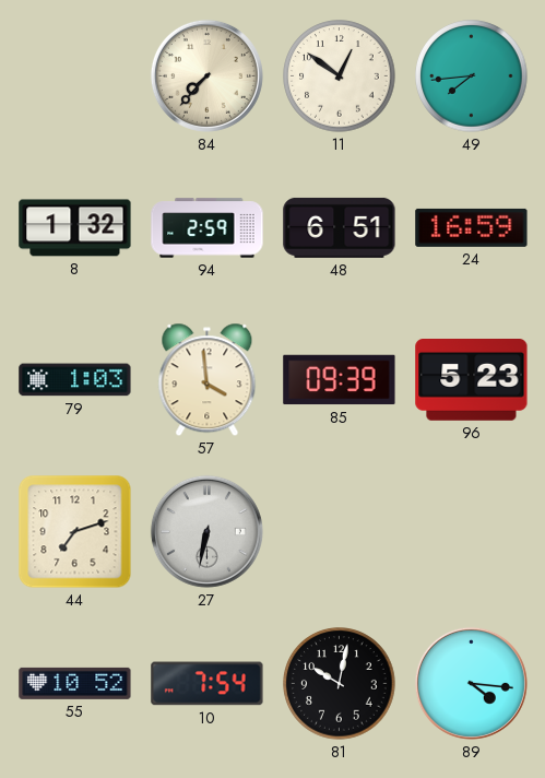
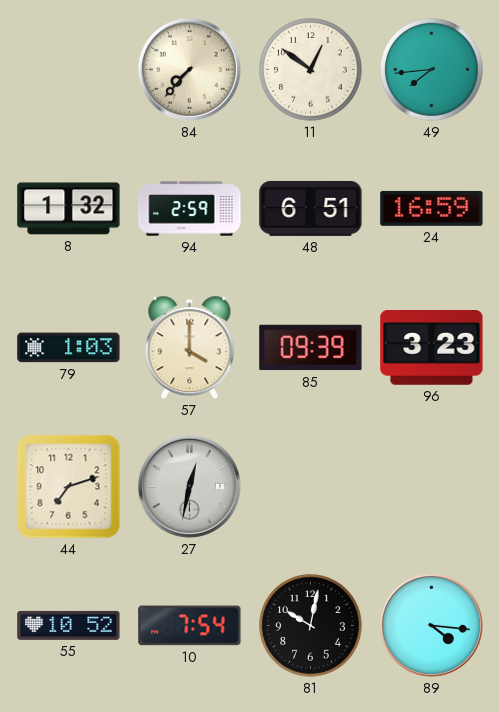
57: 3:59 -> 4:00 (190, 348)
96: 5:23 -> 3:23 (432, 348)
27: 6:32 -> 12:32 (189, 486)
